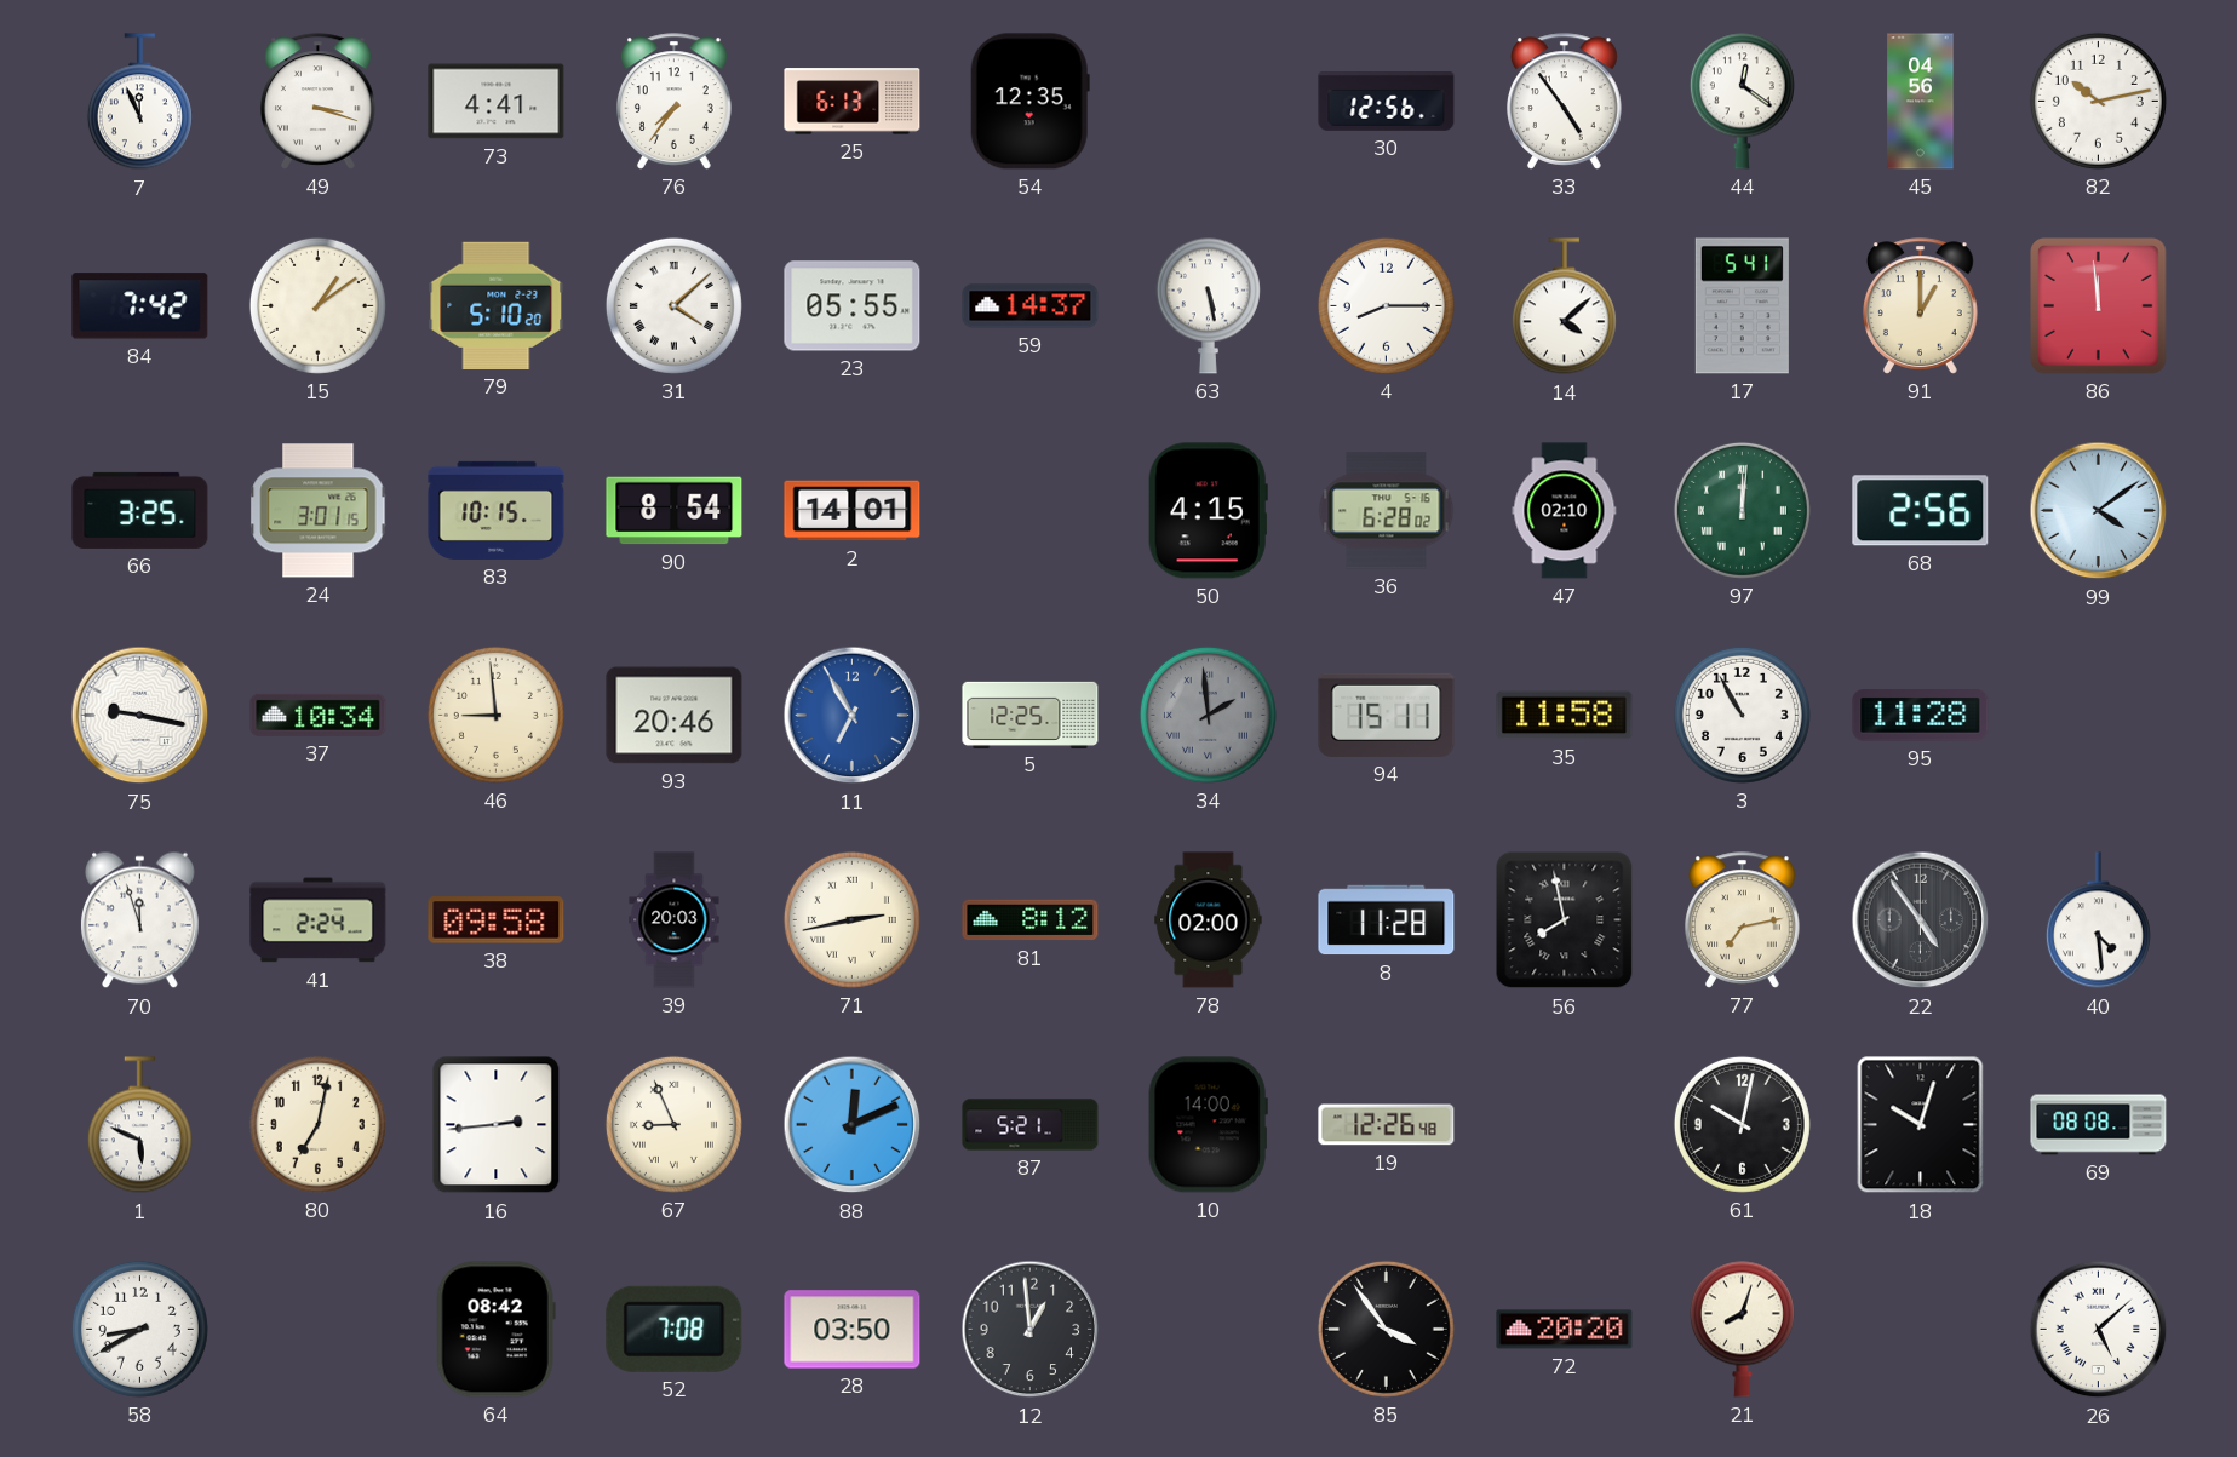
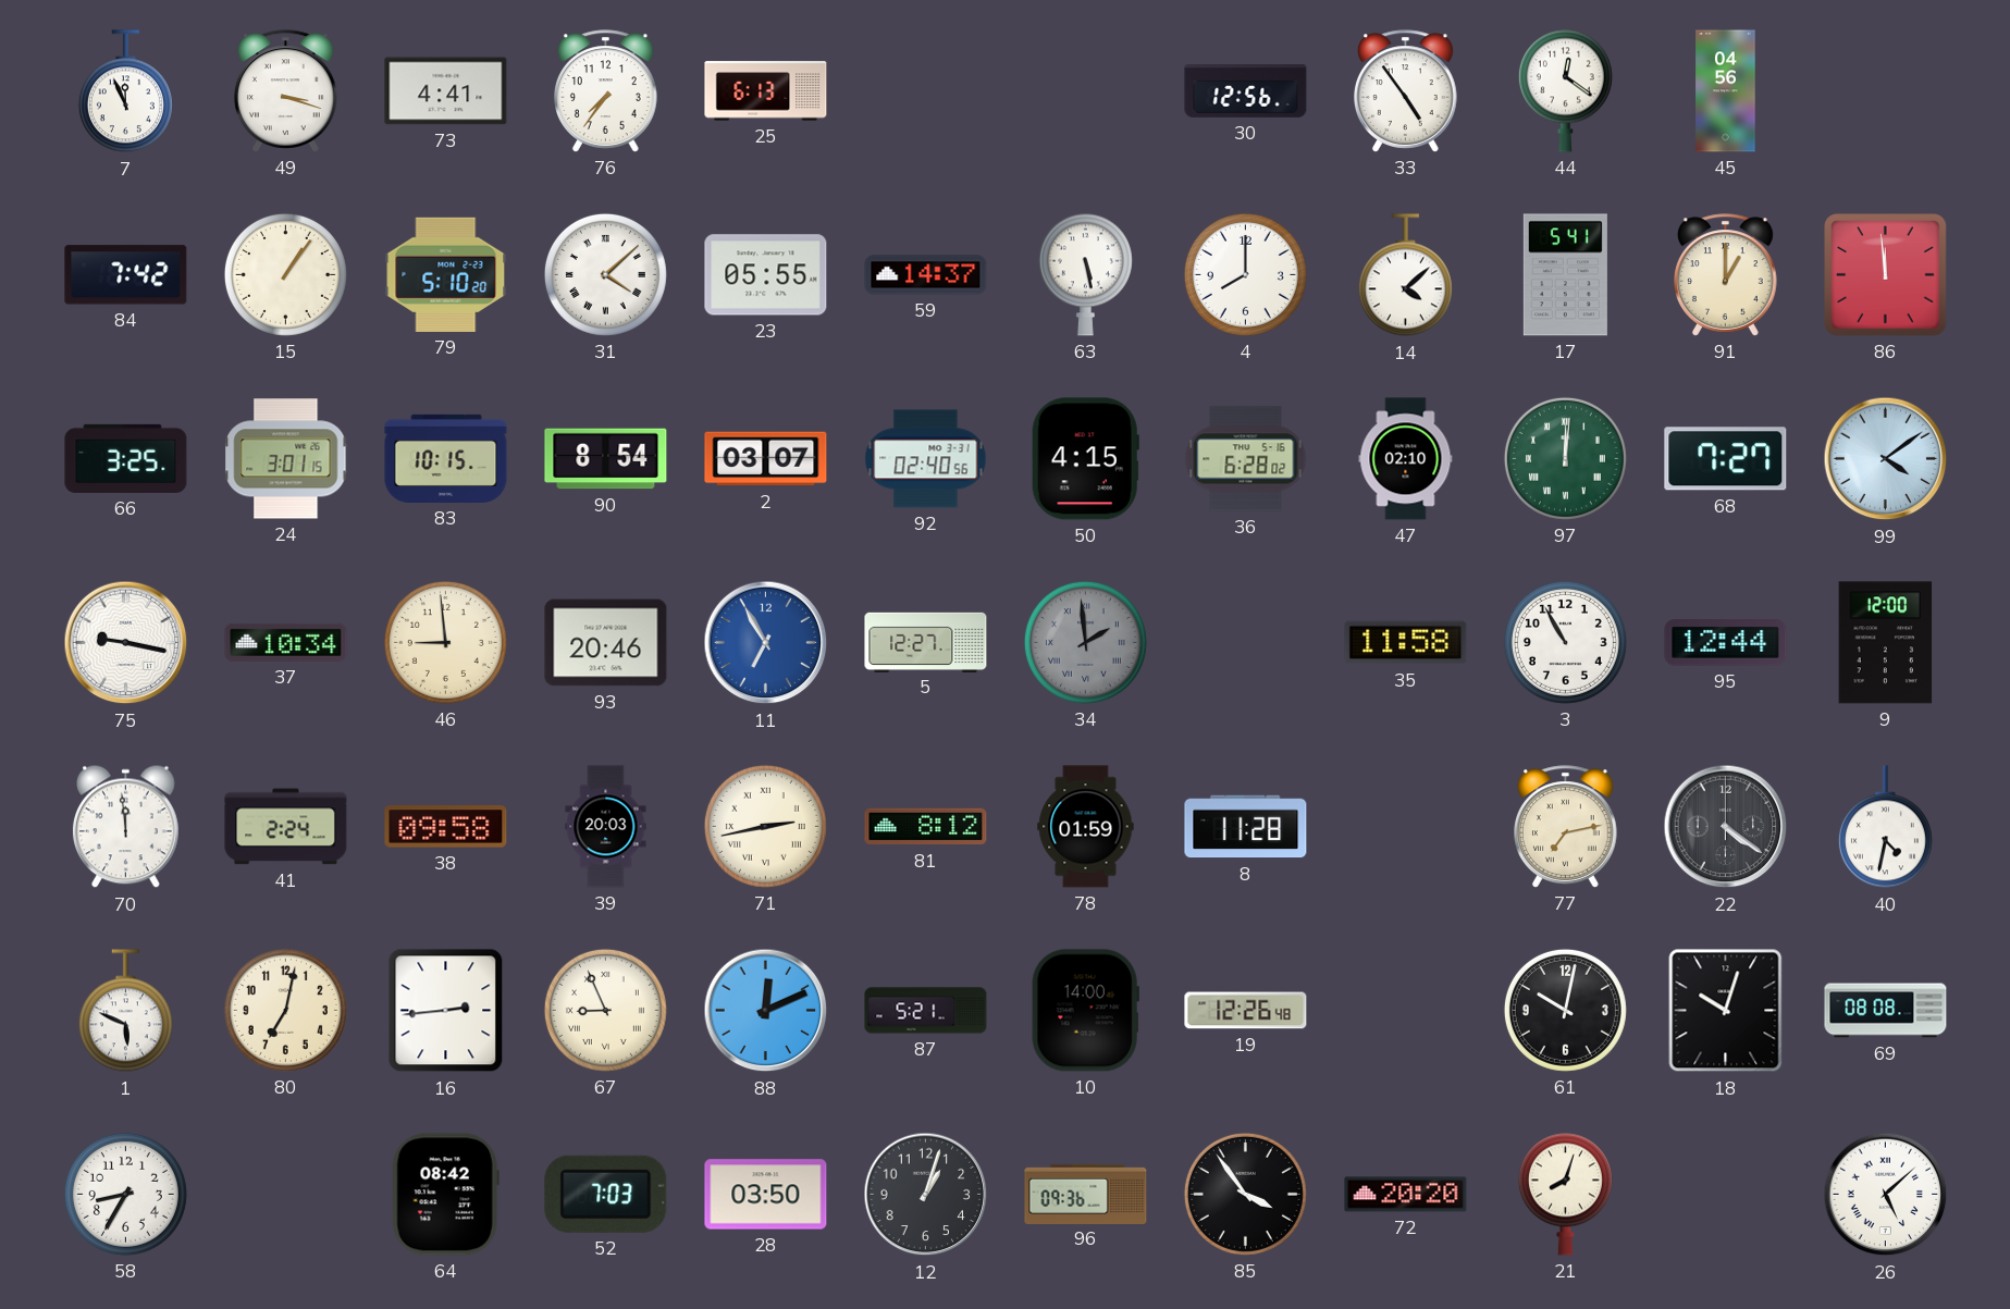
54: 12:35 -> none (1029, 102)
82: 10:13 -> none (2098, 101)
15: 1:09 -> 1:06 (285, 274)
4: 8:15 -> 8:00 (1245, 274)
2: 14:01 -> 03:07 (766, 459)
92: none -> 02:40 (926, 459)
68: 2:56 -> 7:27 (1726, 459)
5: 12:25 -> 12:27 (926, 642)
94: 15:11 -> none (1387, 715)
95: 11:28 -> 12:44 (1726, 643)
9: none -> 12:00 (1886, 643)
70: 11:57 -> 11:59 (126, 827)
78: 02:00 -> 01:59 (1086, 827)
56: 7:58 -> none (1565, 920)
22: 4:54 -> 4:21 (1726, 827)
40: 4:29 -> 4:32 (1885, 827)
58: 8:40 -> 8:35 (125, 1194)
52: 7:08 -> 7:03 (606, 1194)
12: 12:59 -> 1:03 (926, 1195)
96: none -> 09:36 (1086, 1194)
